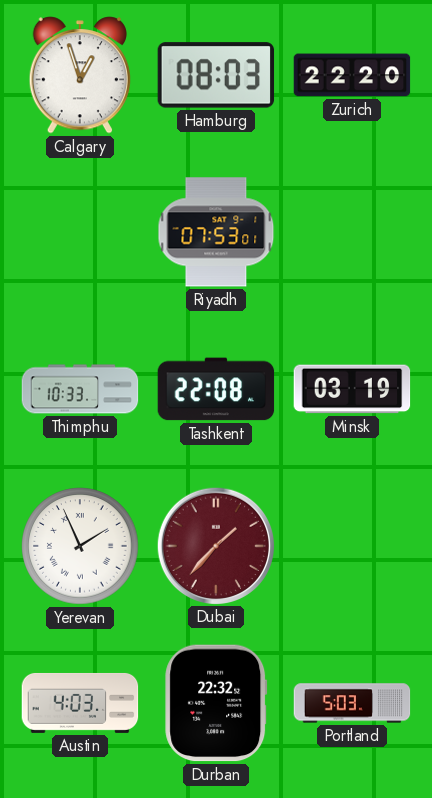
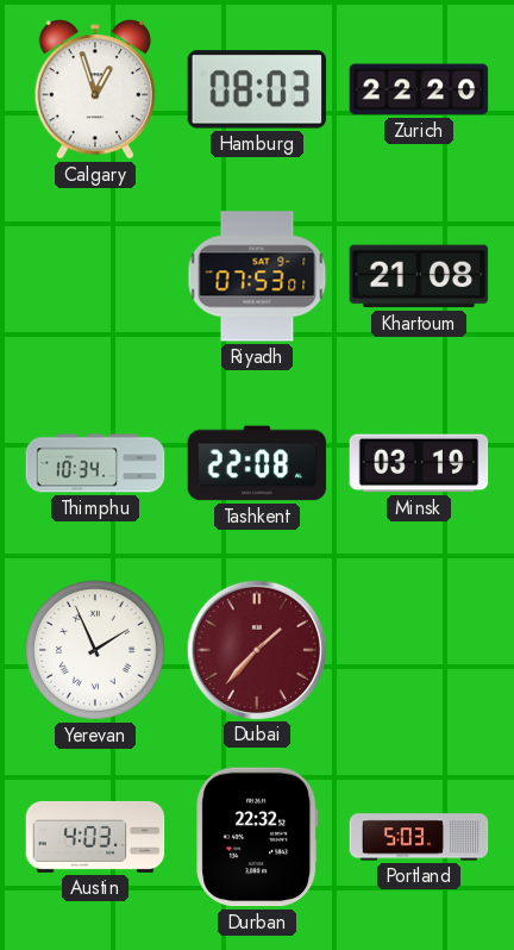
Khartoum: none -> 21:08 (419, 276)
Thimphu: 10:33 -> 10:34 (95, 463)
